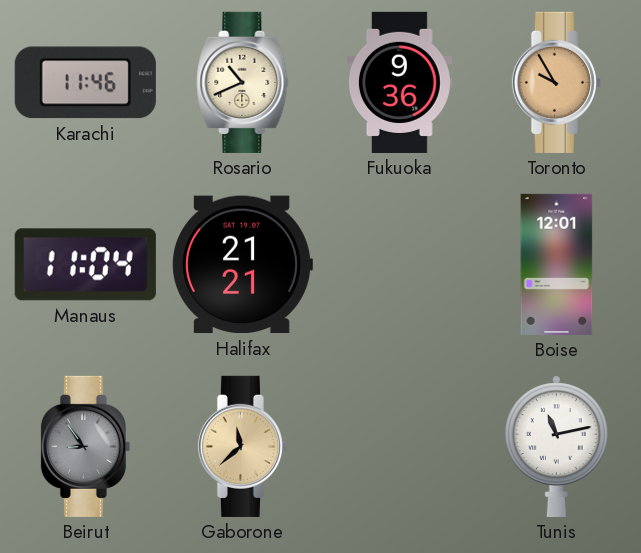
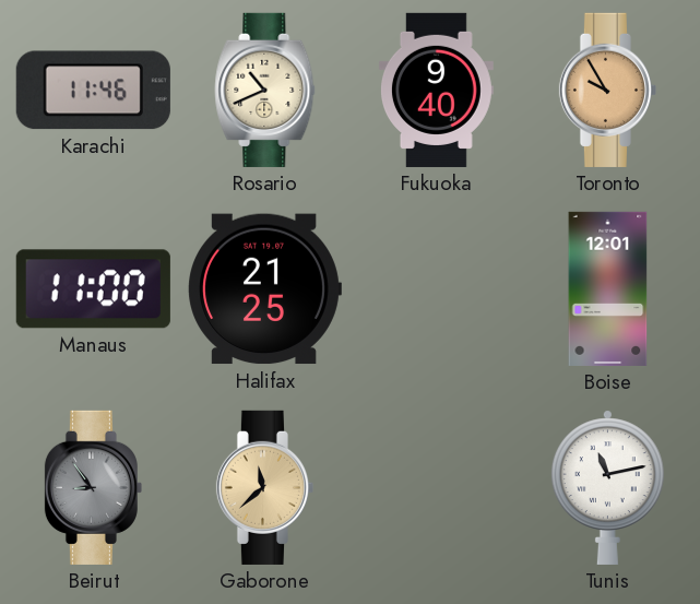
Fukuoka: 9:36 -> 9:40 (436, 90)
Manaus: 11:04 -> 11:00 (93, 289)
Halifax: 21:21 -> 21:25 (264, 289)
